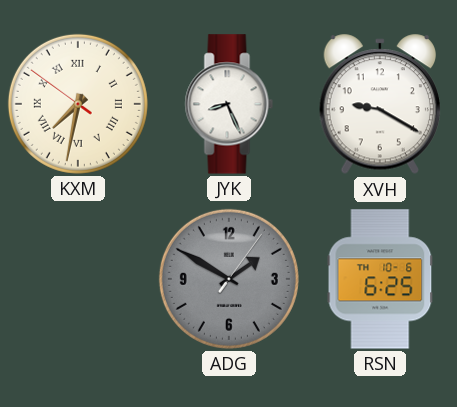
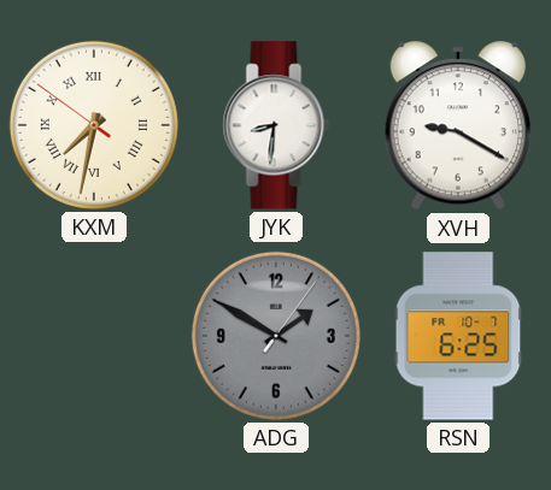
JYK: 8:26 -> 8:31 (276, 125)
RSN date: TH 10-6 -> FR 10-7 (458, 336)
